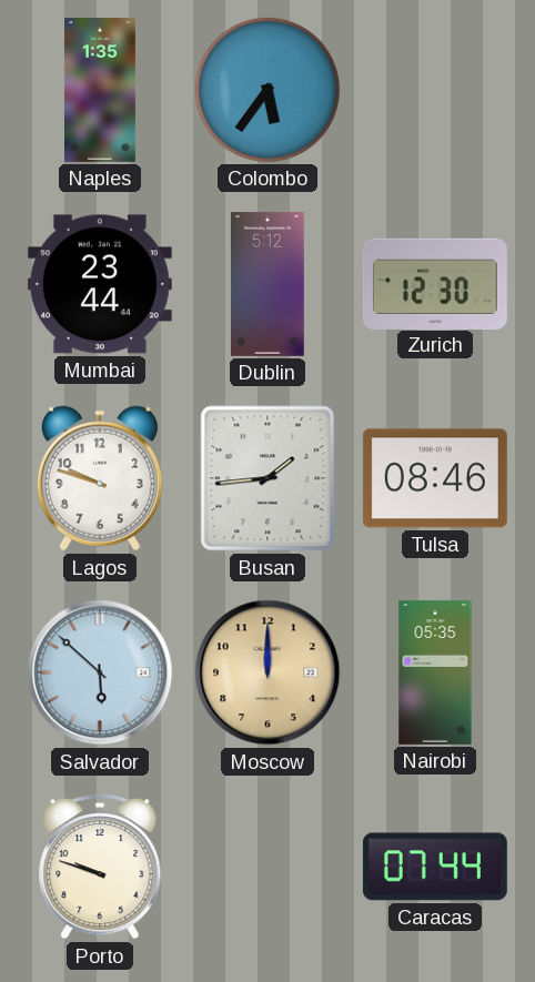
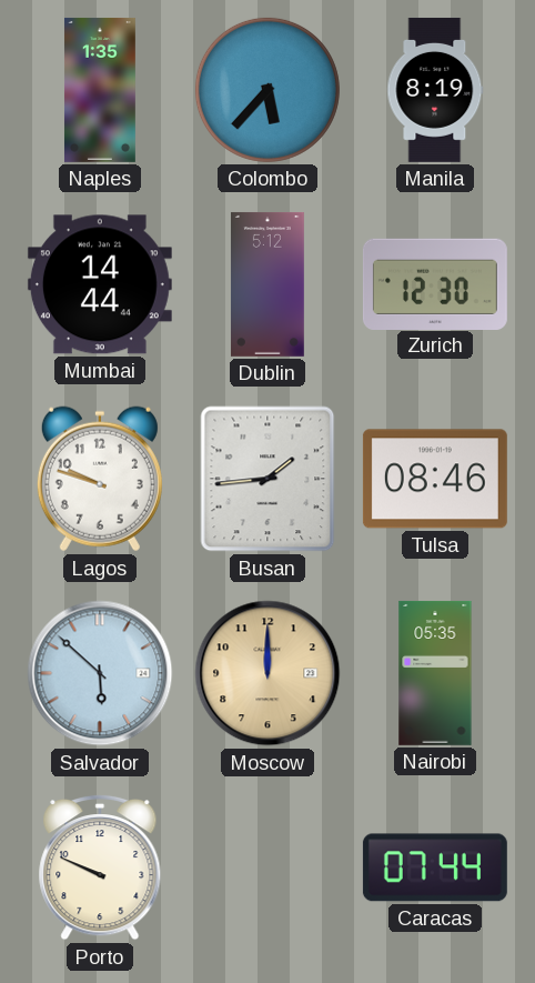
Colombo: 5:36 -> 5:37 (267, 90)
Manila: none -> 8:19 (435, 90)
Mumbai: 23:44 -> 14:44 (100, 284)
Porto: 9:48 -> 9:49 (100, 867)
